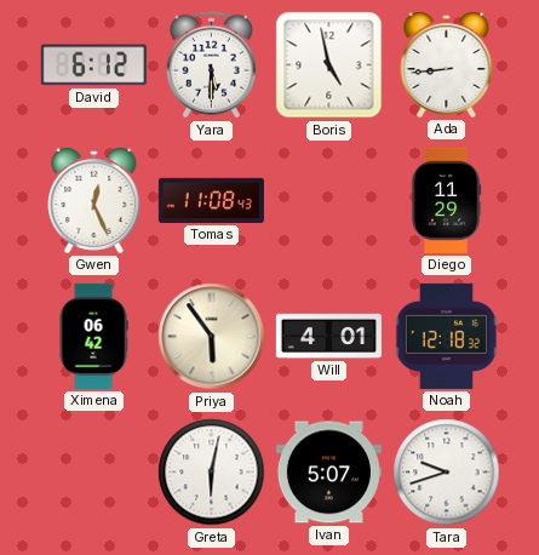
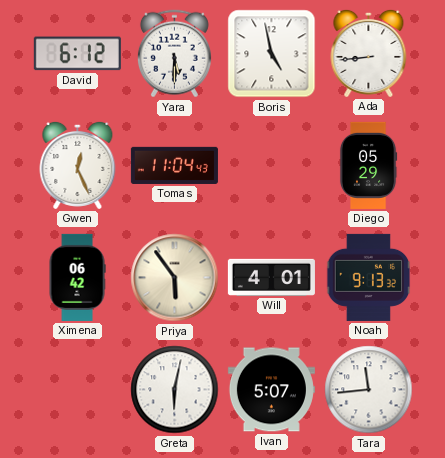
Tomas: 11:08 -> 11:04 (174, 165)
Diego: 11:29 -> 05:29 (368, 165)
Noah: 12:18 -> 9:13 (369, 277)
Tara: 9:42 -> 11:44 (369, 390)
